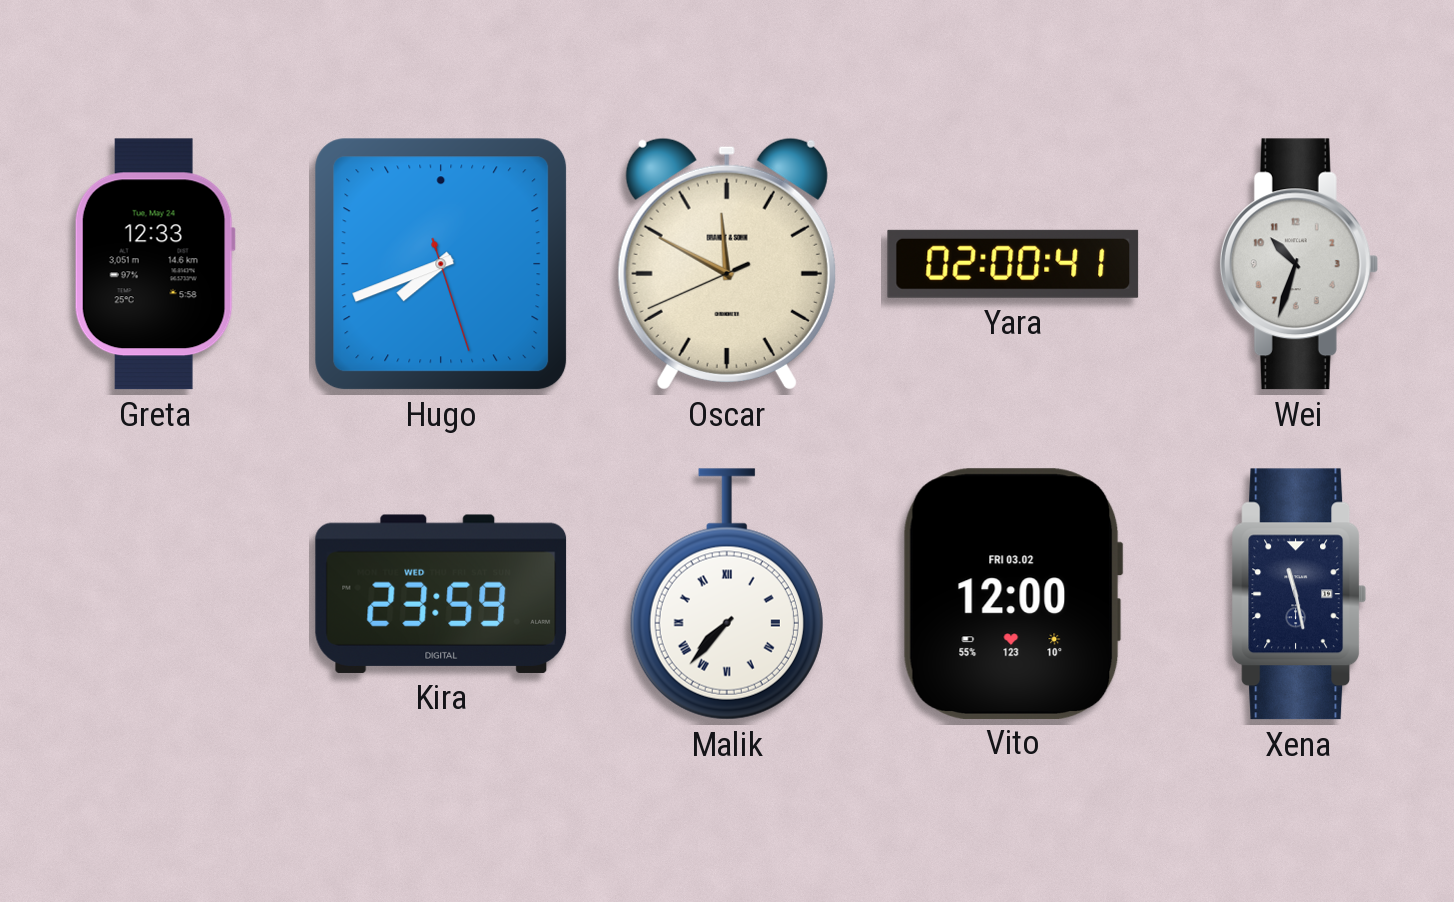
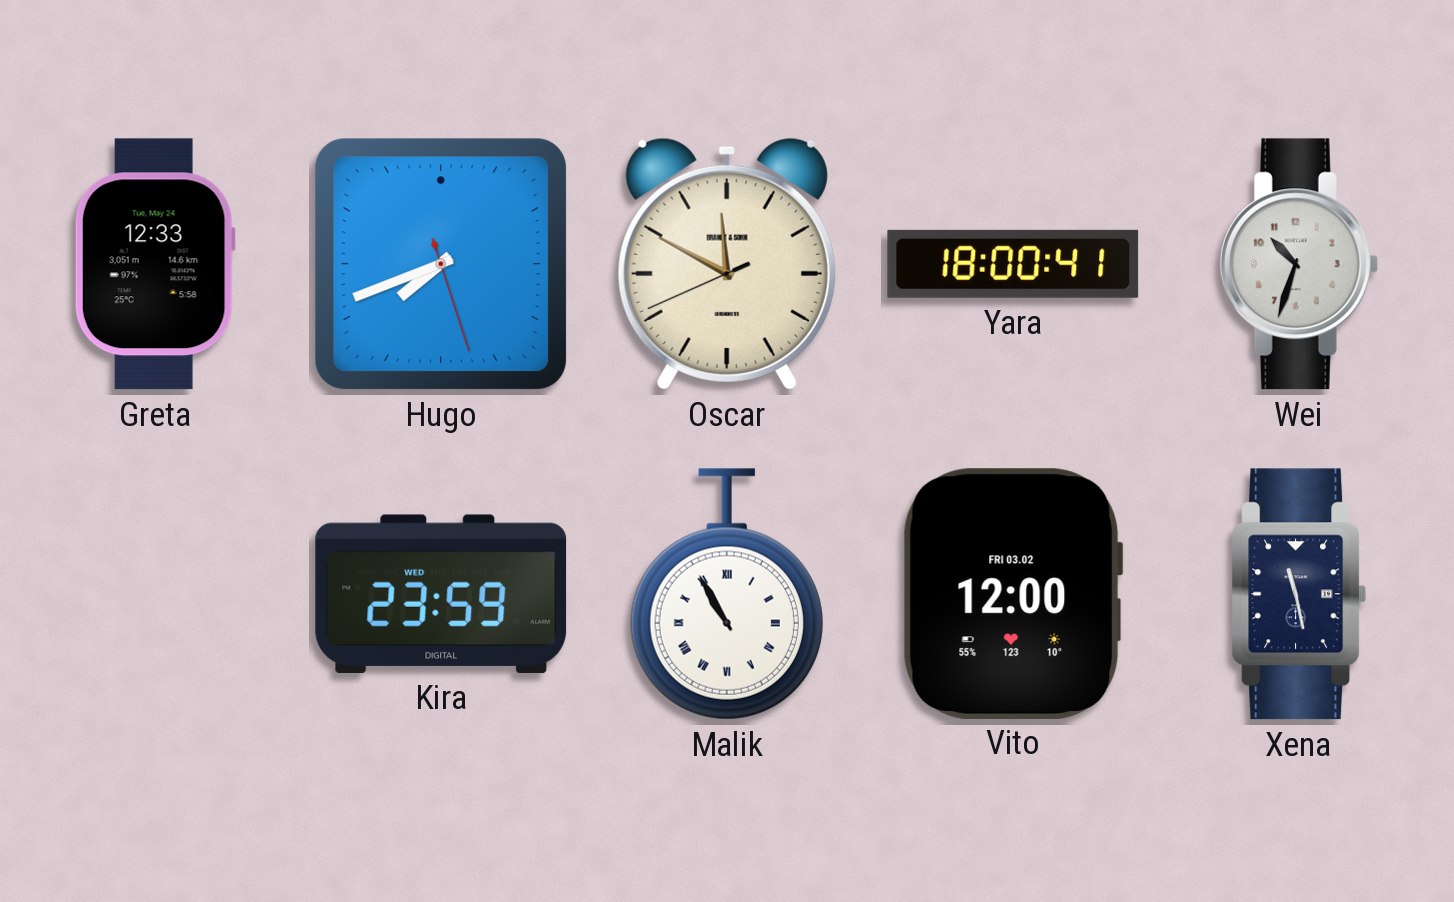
Yara: 02:00 -> 18:00 (1013, 264)
Malik: 7:37 -> 10:55 (727, 594)
